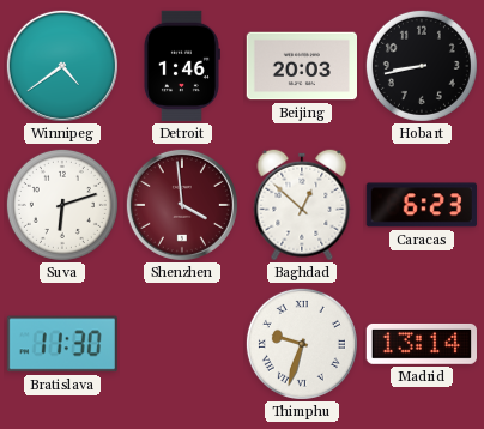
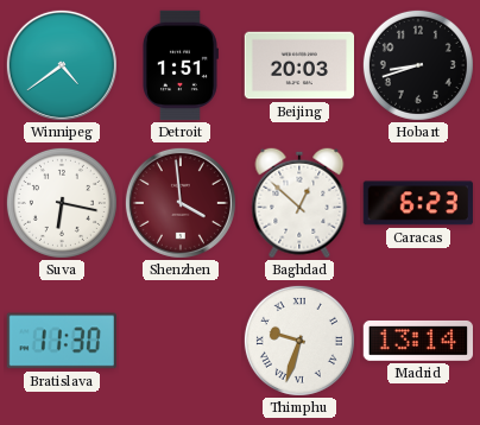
Detroit: 1:46 -> 1:51 (179, 65)
Hobart: 8:43 -> 8:42 (418, 65)
Suva: 6:12 -> 6:17 (62, 203)
